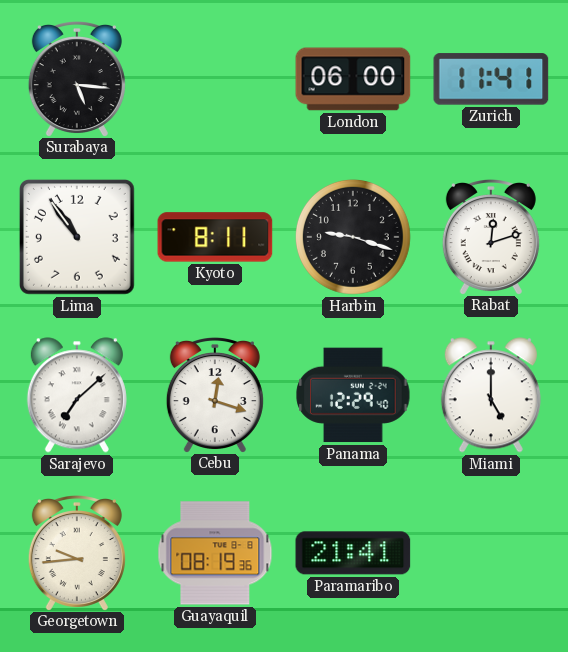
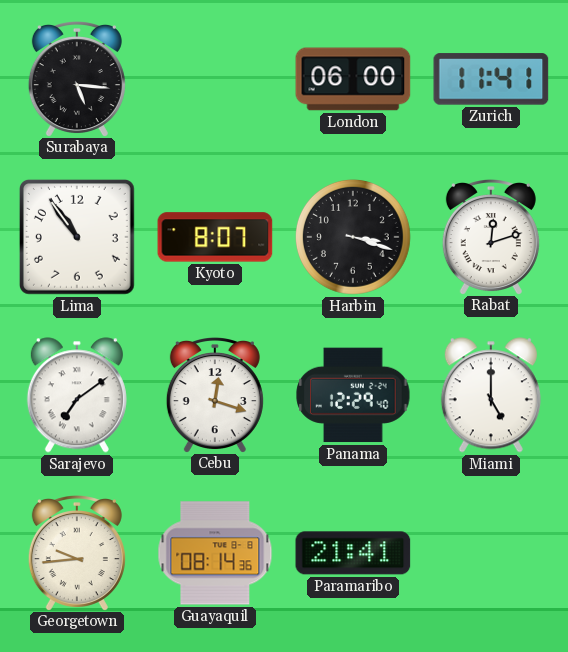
Kyoto: 8:11 -> 8:07 (215, 237)
Harbin: 9:18 -> 3:18 (354, 238)
Sarajevo: 7:08 -> 7:09 (77, 395)
Guayaquil: 08:19 -> 08:14 (215, 553)
